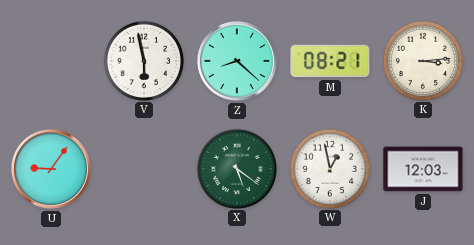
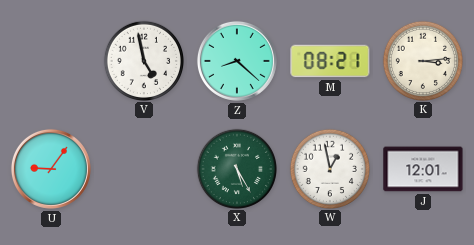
V: 5:58 -> 4:58 (143, 60)
X: 5:21 -> 5:25 (236, 168)
J: 12:03 -> 12:01 (423, 169)
